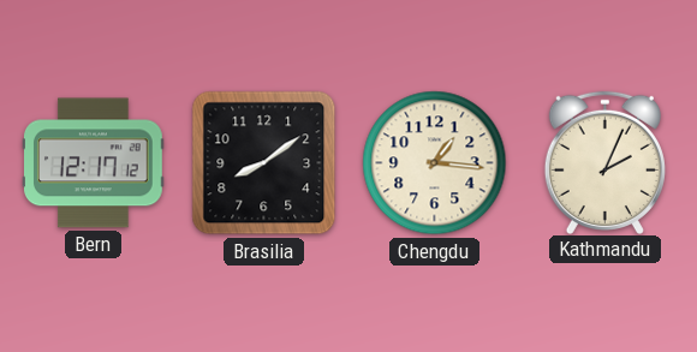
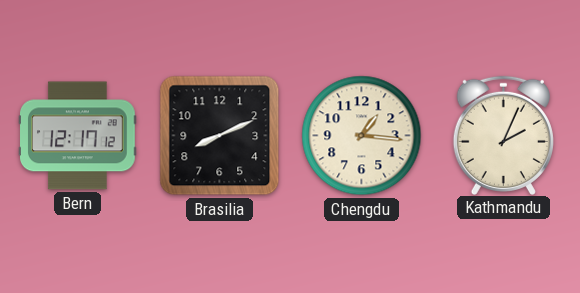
Brasilia: 8:09 -> 8:11 (220, 136)
